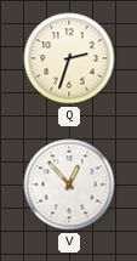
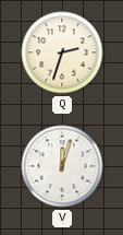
V: 12:53 -> 12:03 (62, 166)
